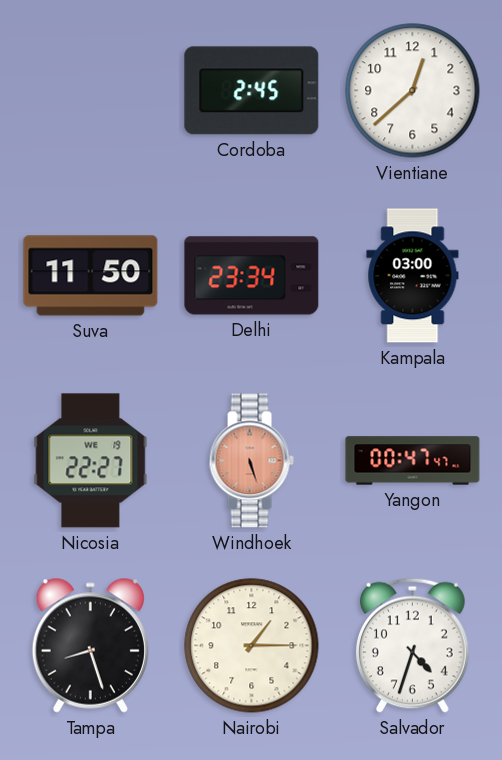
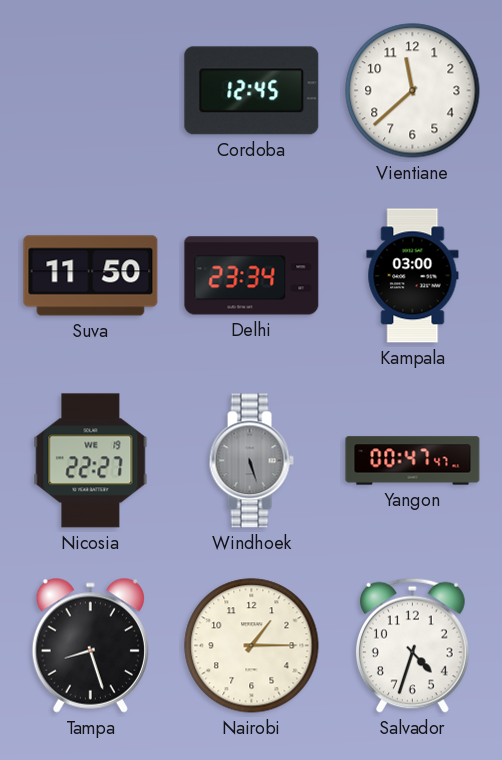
Cordoba: 2:45 -> 12:45 (252, 91)
Vientiane: 12:38 -> 11:38 (413, 91)
Windhoek dial: salmon -> grey (251, 461)
